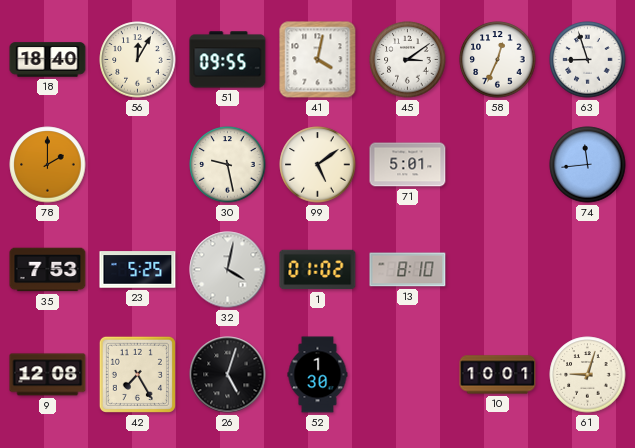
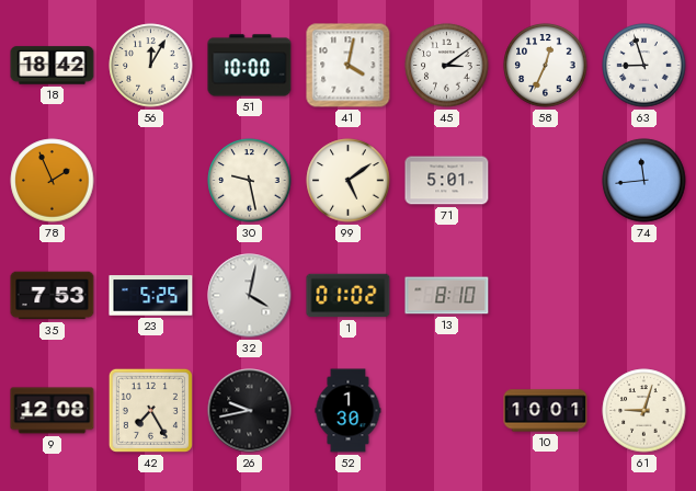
18: 18:40 -> 18:42 (53, 66)
51: 09:55 -> 10:00 (250, 66)
78: 2:00 -> 1:56 (53, 181)
26: 5:03 -> 9:43 (250, 411)
